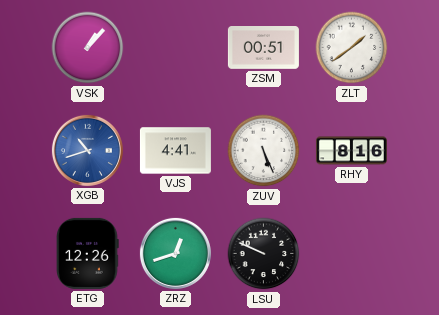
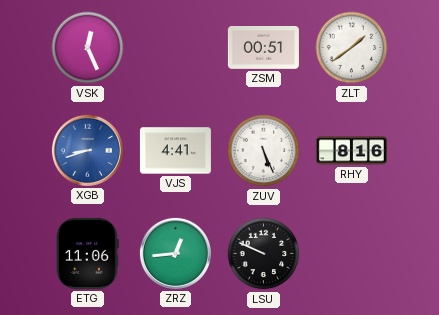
VSK: 1:07 -> 12:26 (88, 48)
XGB: 10:42 -> 8:42 (87, 150)
ETG: 12:26 -> 11:06 (88, 253)
ZRZ: 12:42 -> 12:44 (175, 253)
